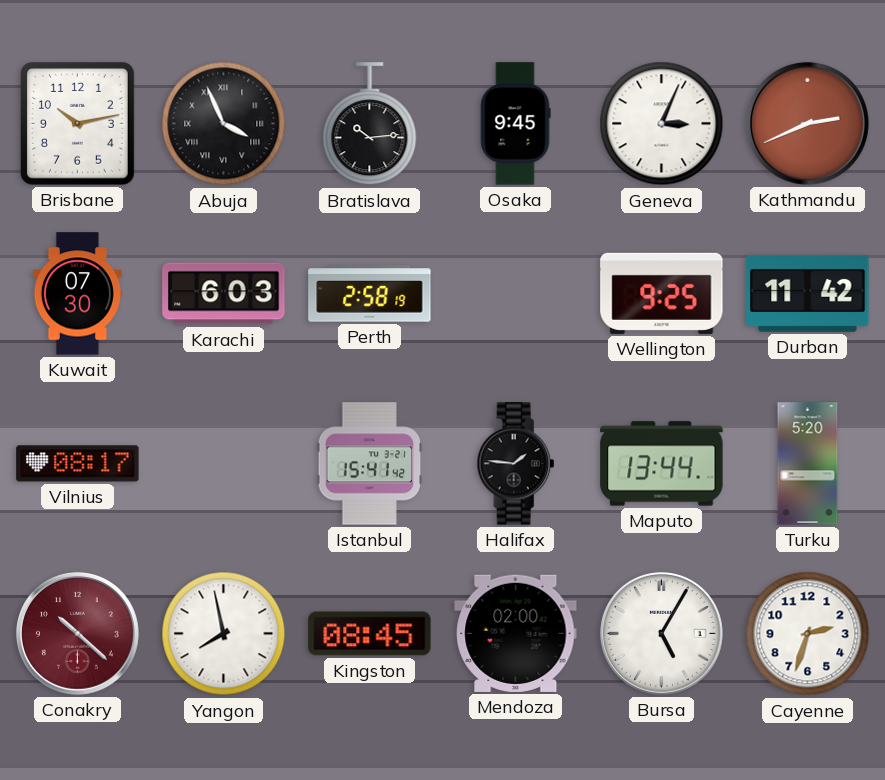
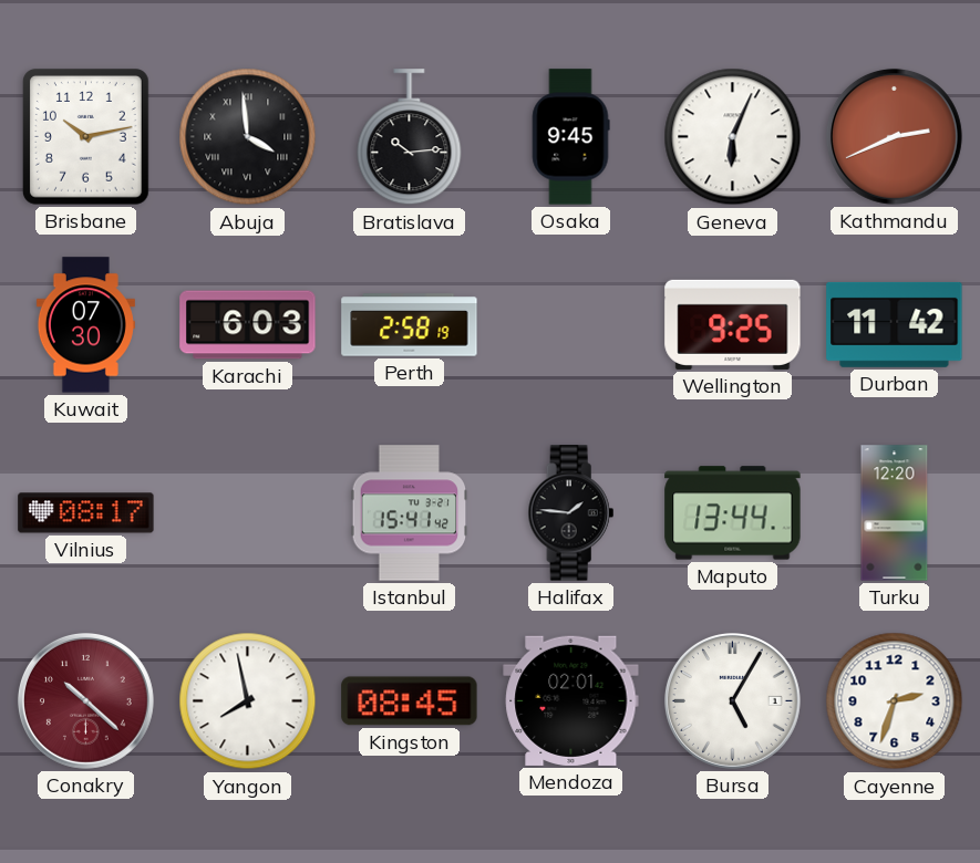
Abuja: 3:56 -> 3:59 (248, 137)
Geneva: 3:04 -> 6:04 (733, 137)
Turku: 5:20 -> 12:20 (895, 513)
Mendoza: 02:00 -> 02:01 (571, 700)
